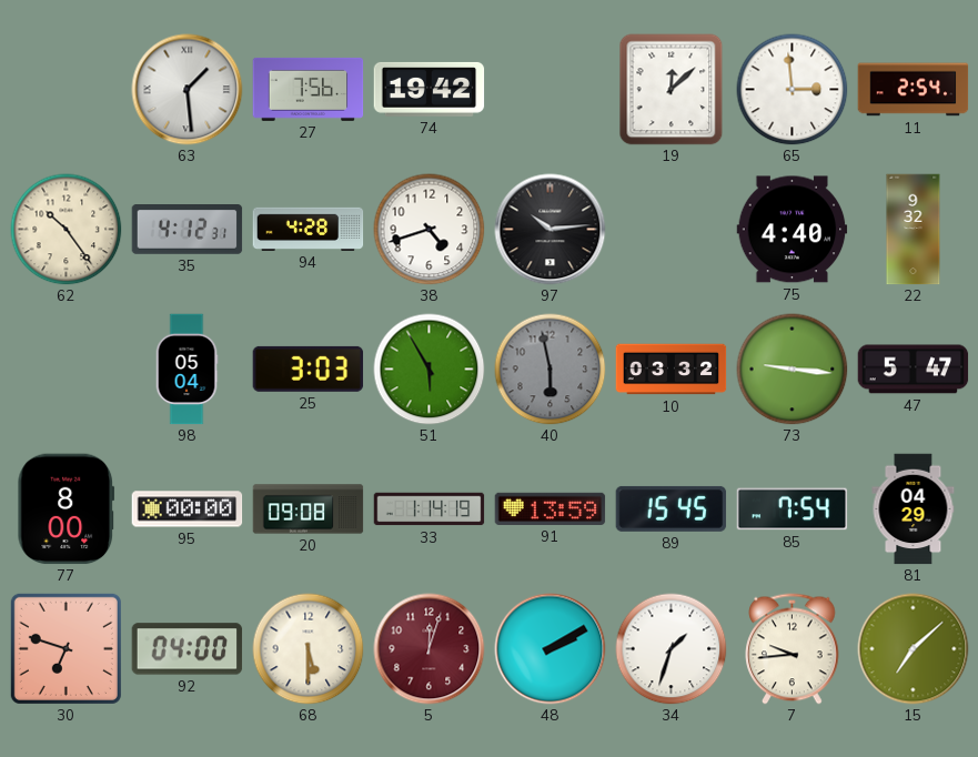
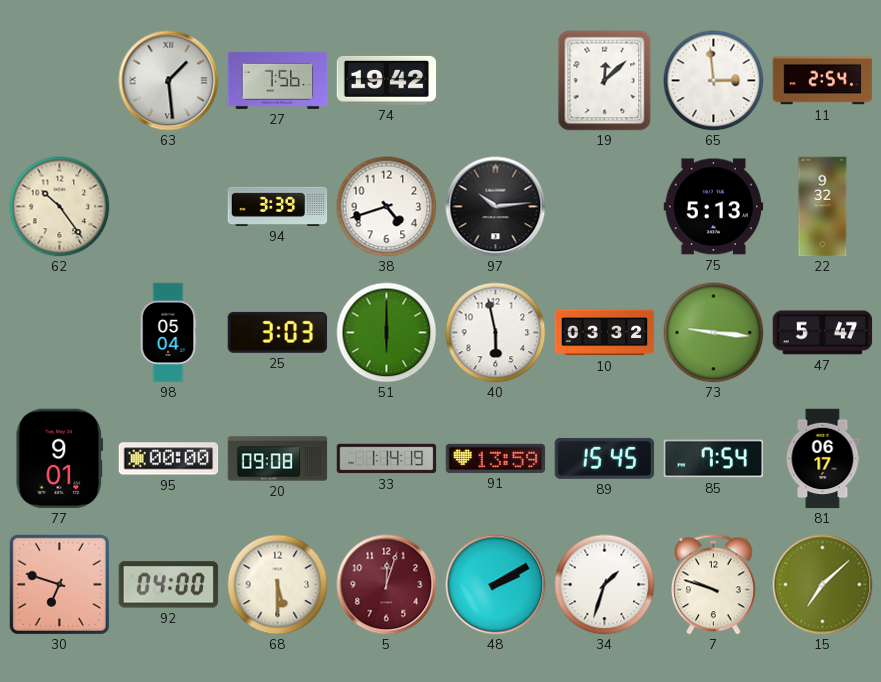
35: 4:12 -> none (188, 230)
94: 4:28 -> 3:39 (278, 206)
75: 4:40 -> 5:13 (714, 207)
51: 5:55 -> 6:00 (387, 333)
40 dial: grey -> white (496, 333)
77: 8:00 -> 9:01 (60, 459)
81: 04:29 -> 06:17 (823, 459)
7: 9:44 -> 9:48 (714, 585)
